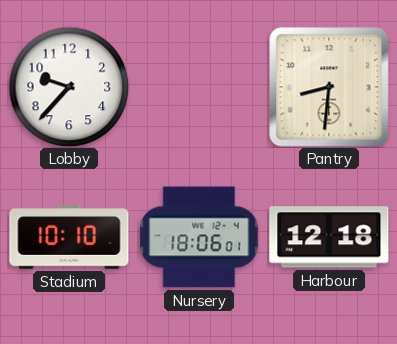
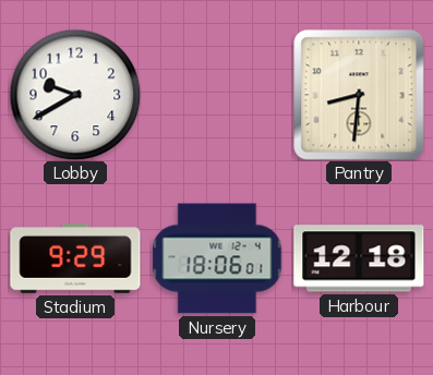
Lobby: 9:37 -> 9:40 (75, 95)
Stadium: 10:10 -> 9:29 (75, 258)
